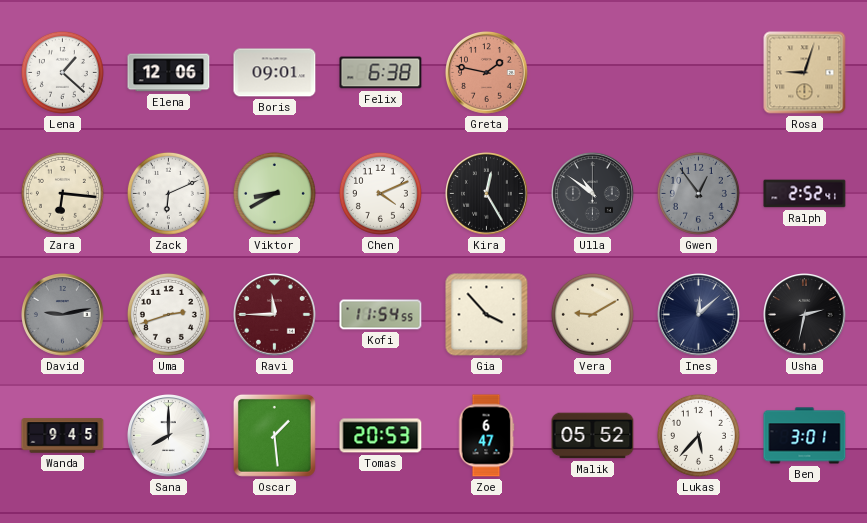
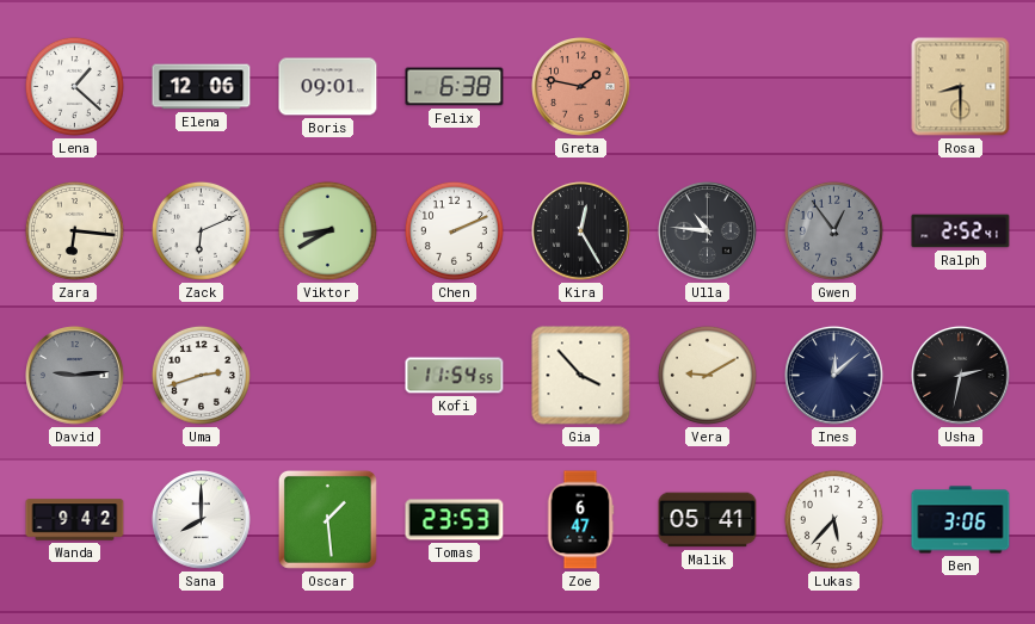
Rosa: 9:03 -> 8:30 (961, 87)
Chen: 4:11 -> 2:11 (454, 230)
Ulla: 10:51 -> 10:46 (708, 231)
David: 9:13 -> 9:14 (75, 376)
Ravi: 11:45 -> none (275, 315)
Wanda: 9:45 -> 9:42 (75, 520)
Tomas: 20:53 -> 23:53 (455, 520)
Malik: 05:52 -> 05:41 (708, 520)
Ben: 3:01 -> 3:06 (961, 520)
